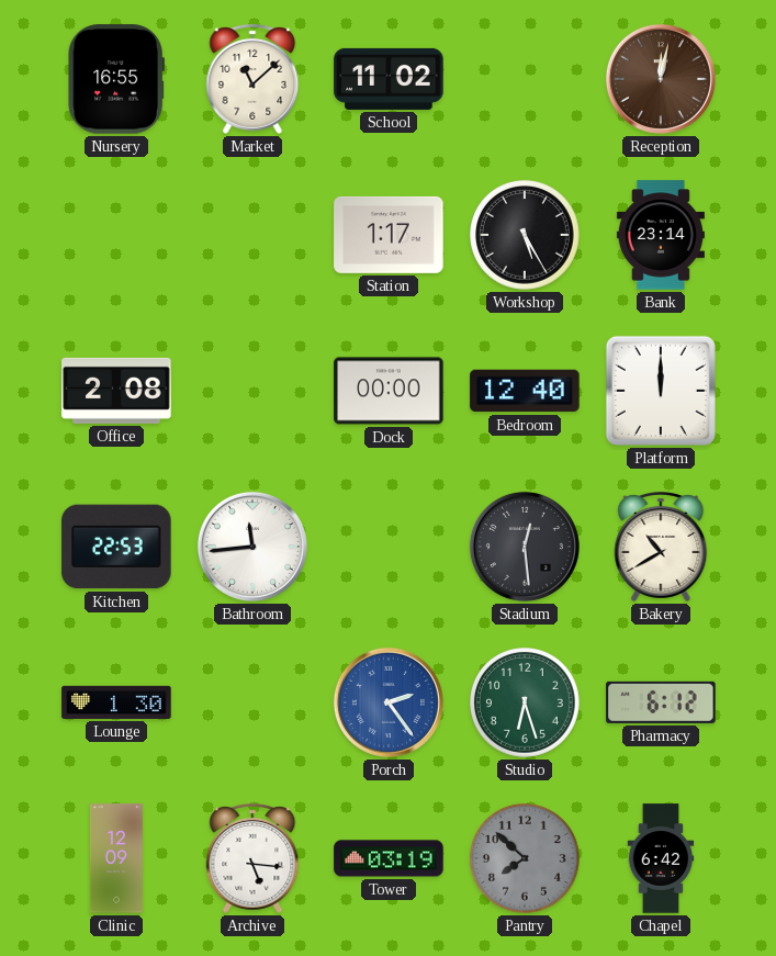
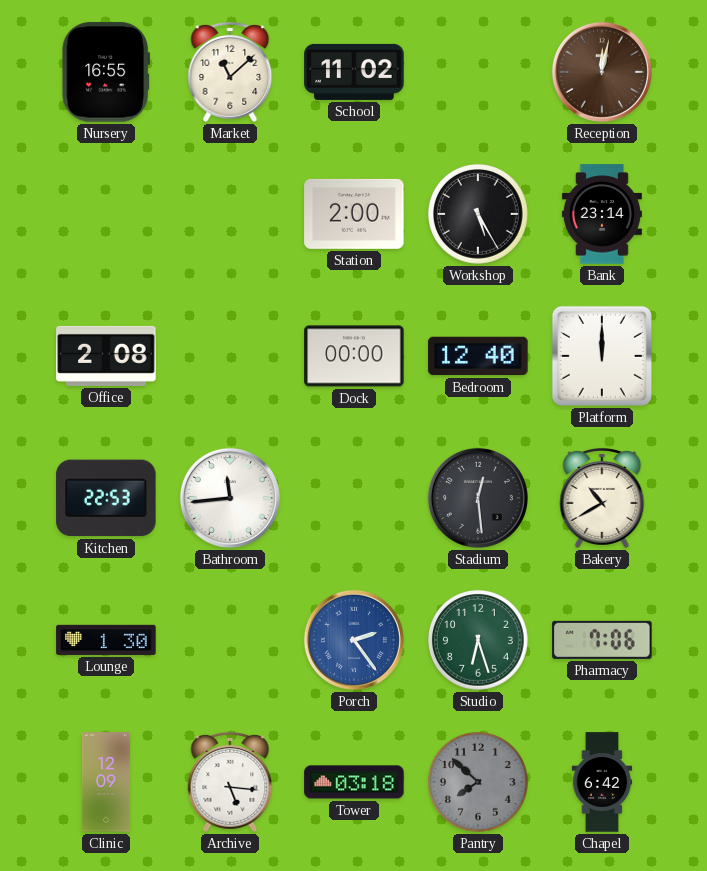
Station: 1:17 -> 2:00 (354, 214)
Pharmacy: 6:12 -> 7:06 (602, 640)
Tower: 03:19 -> 03:18 (354, 782)
